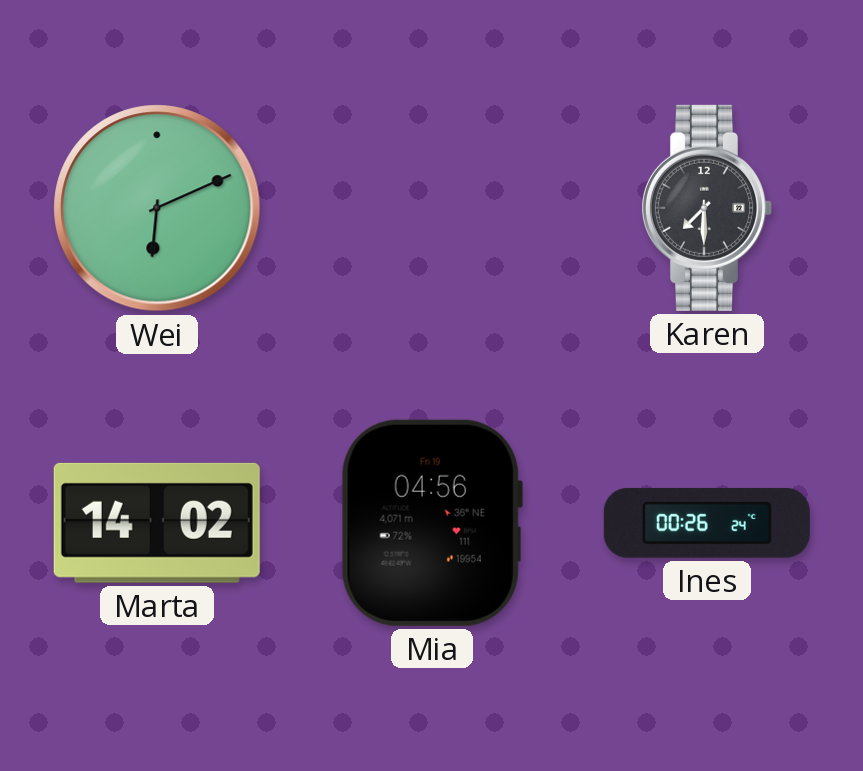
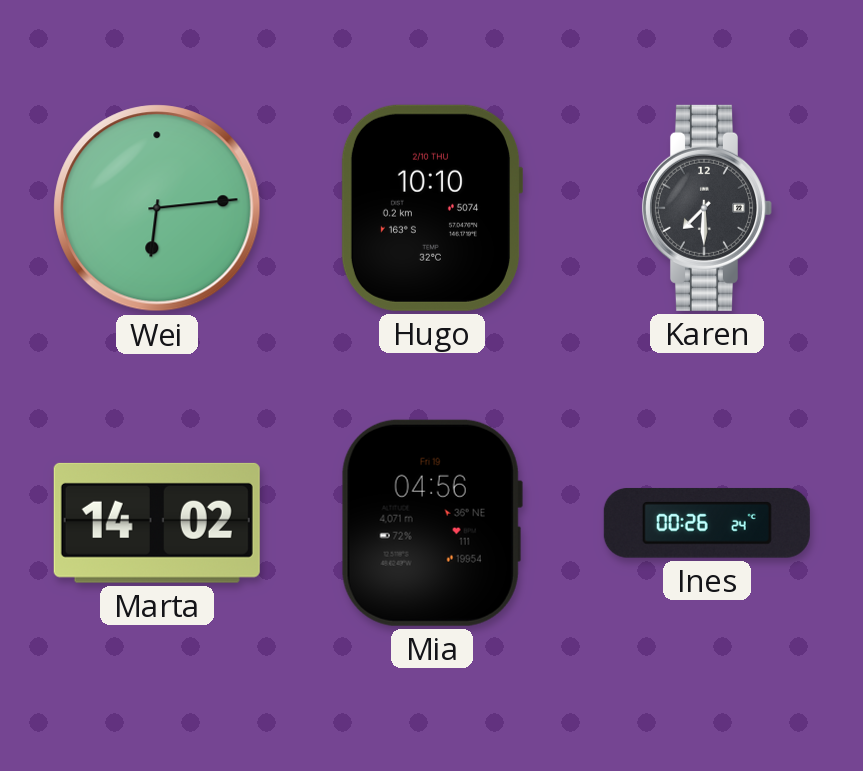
Wei: 6:11 -> 6:14 (157, 208)
Hugo: none -> 10:10 (431, 208)
